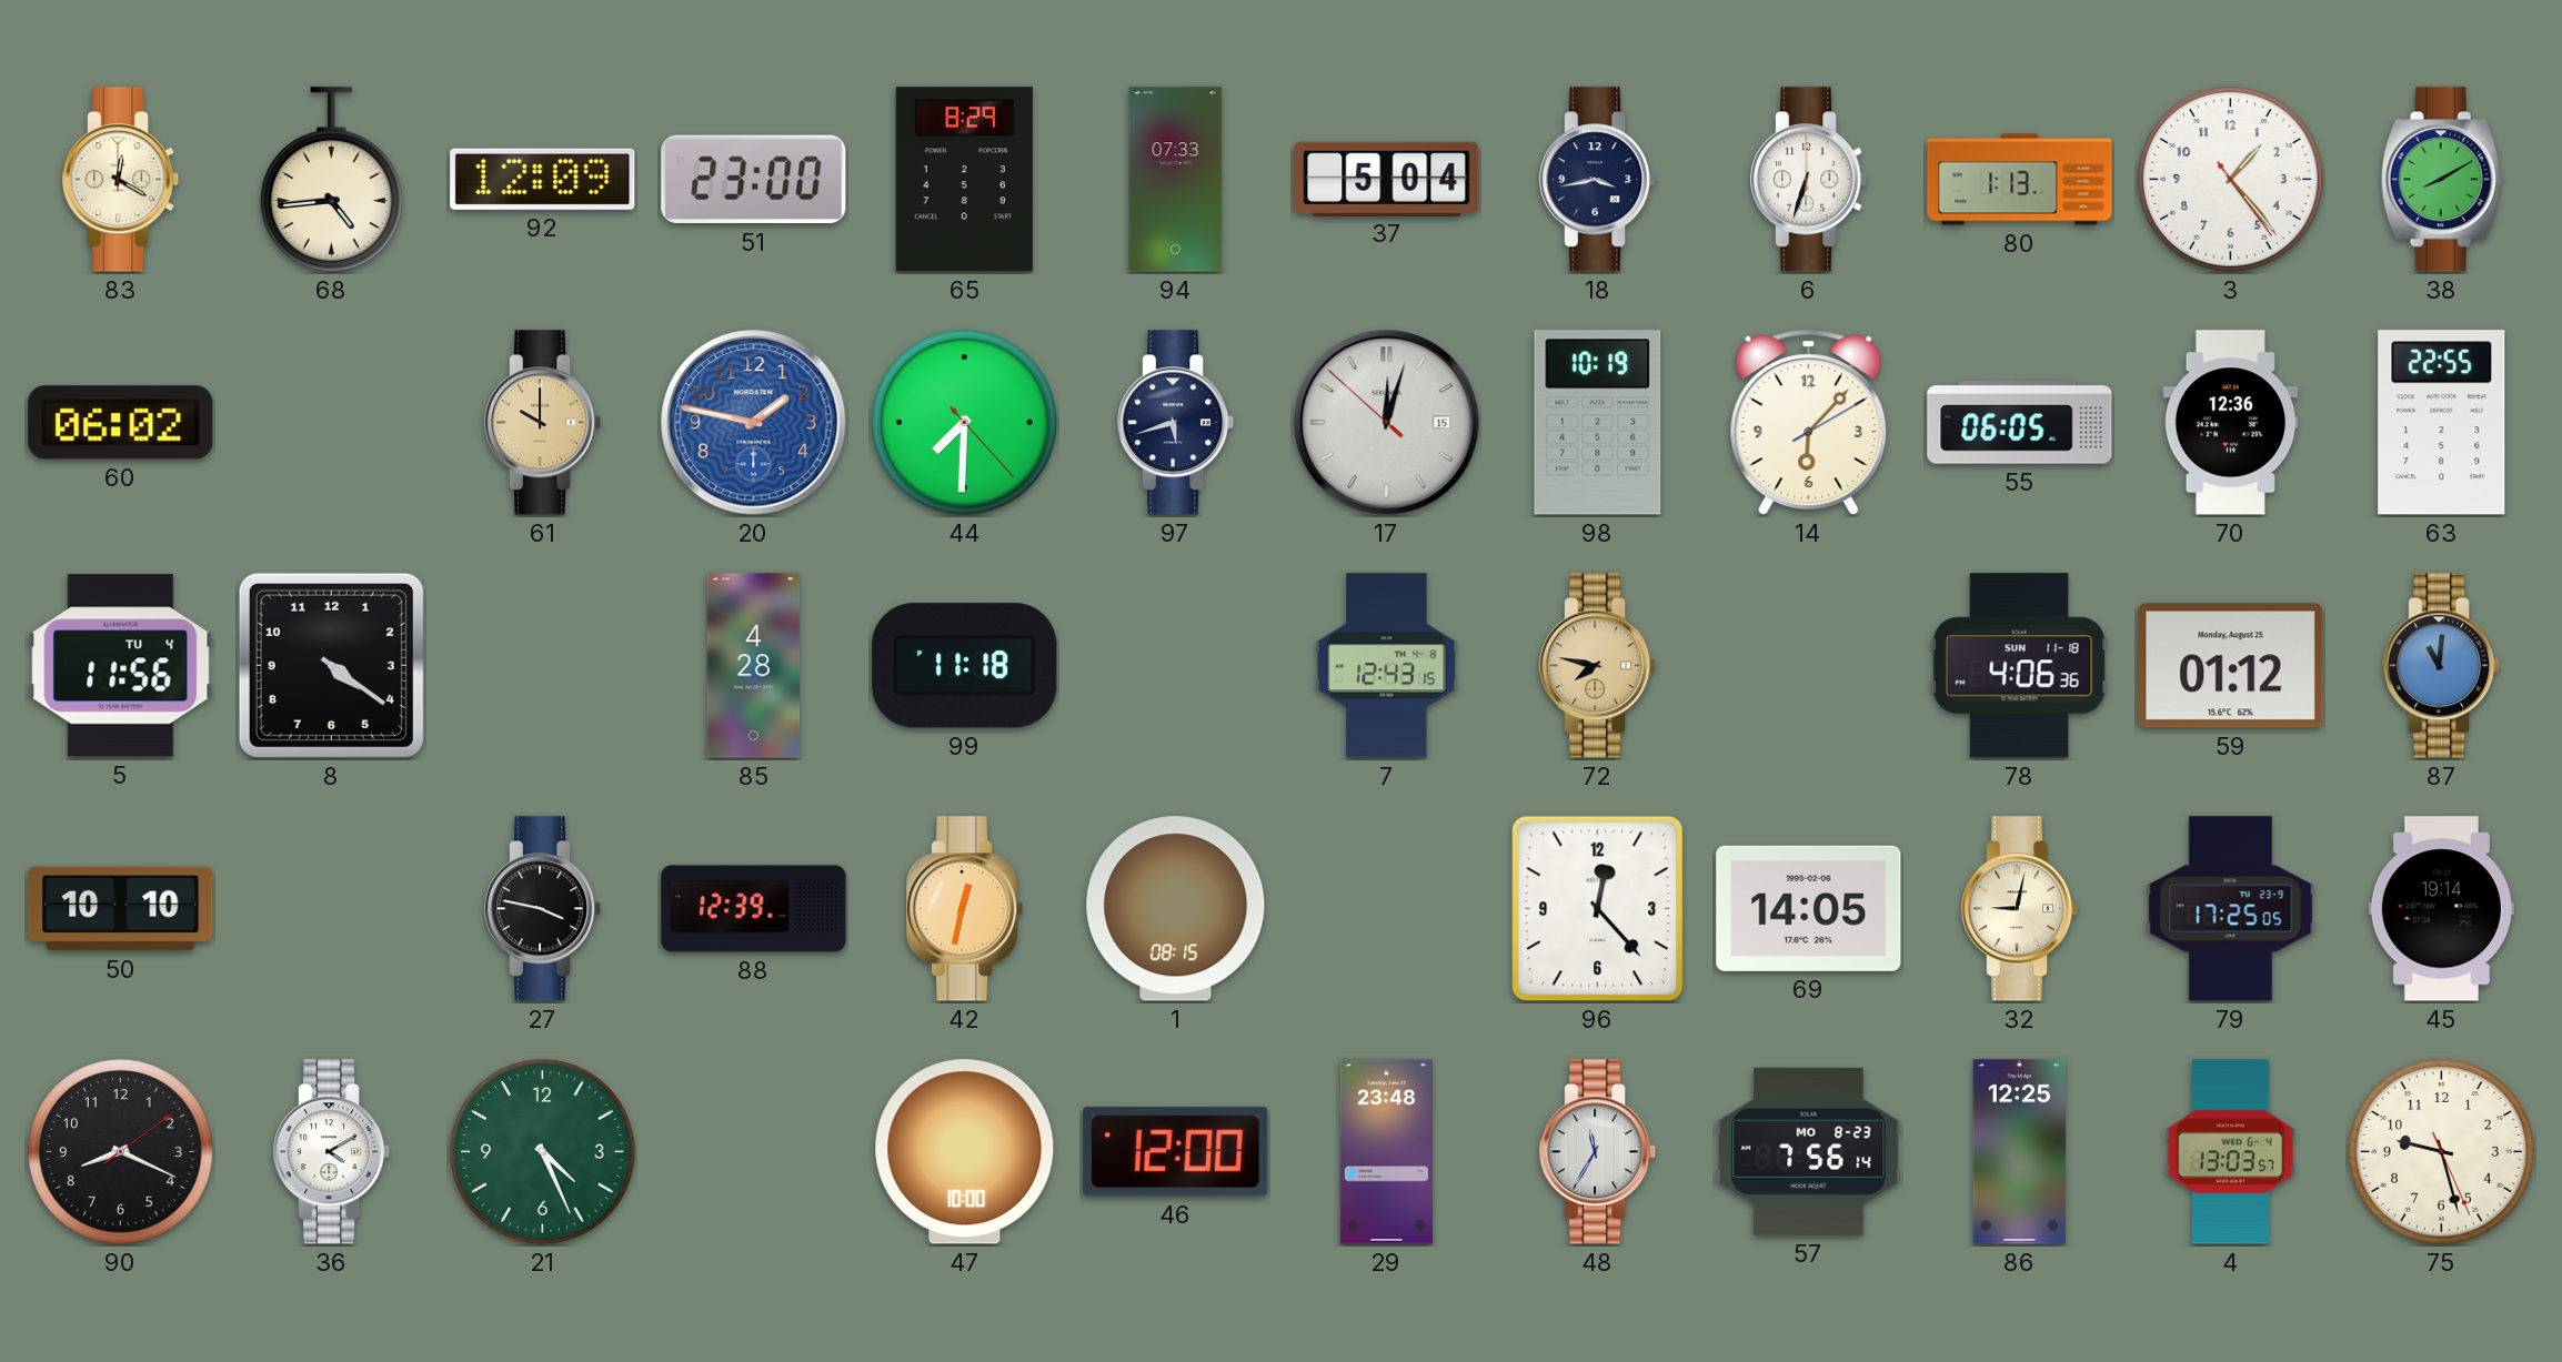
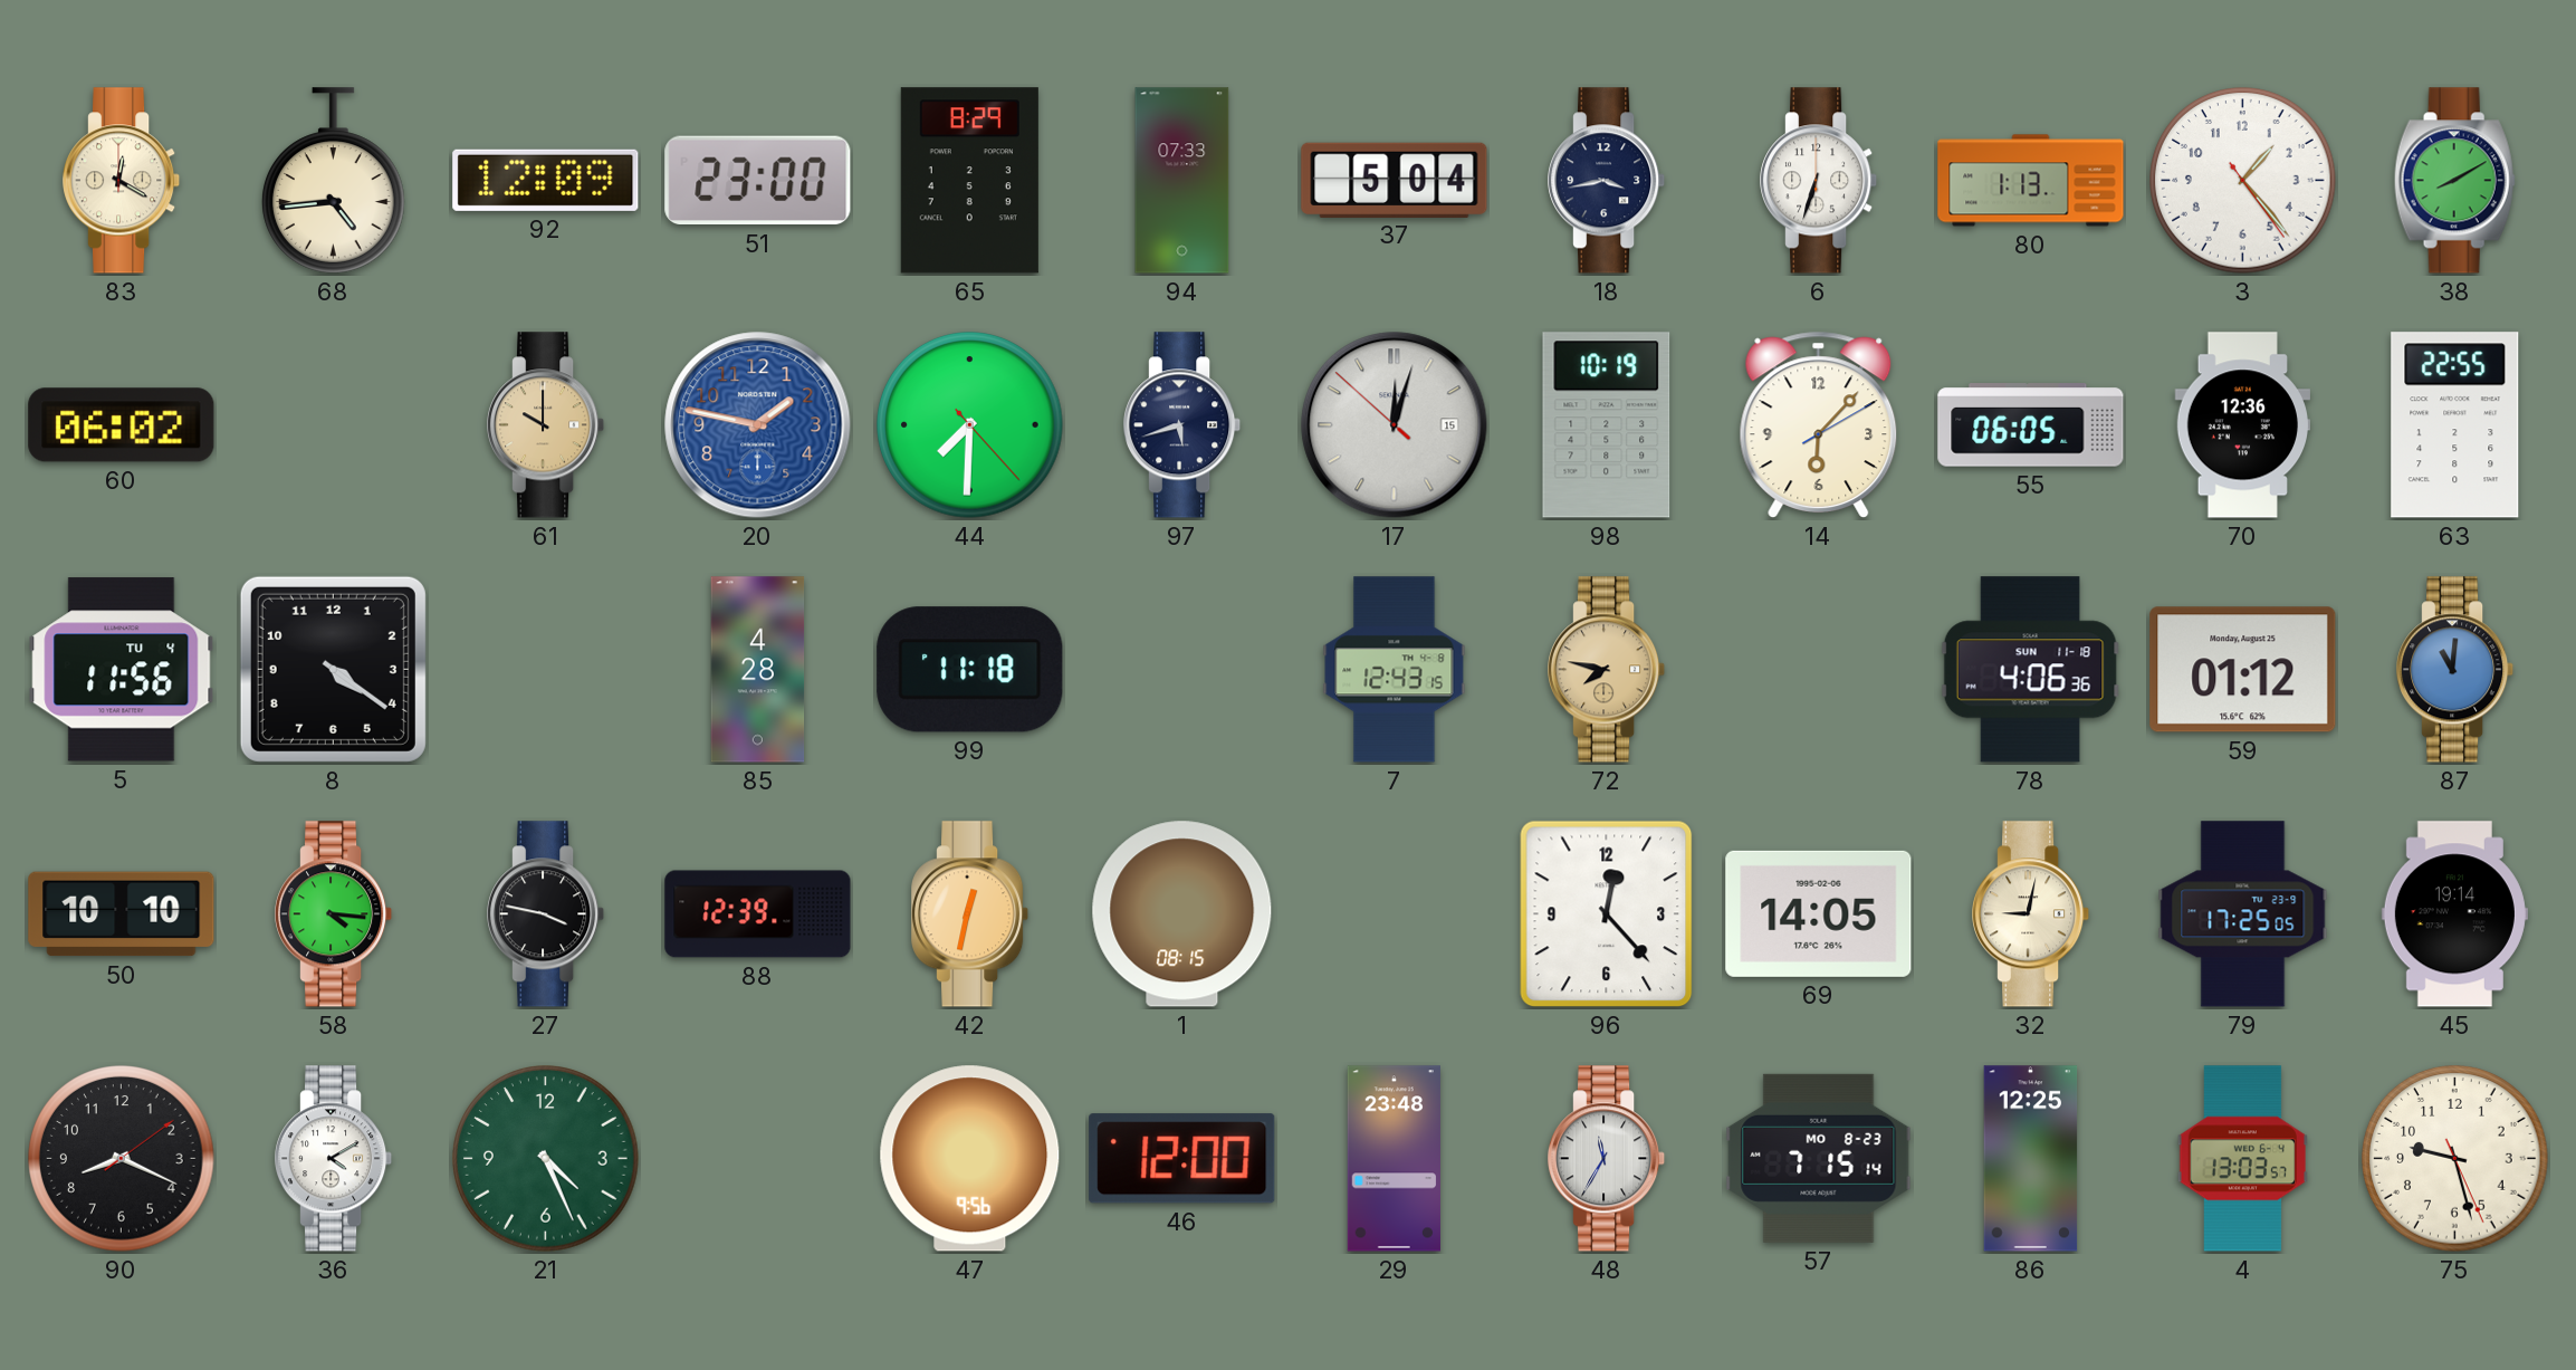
58: none -> 4:16 (335, 914)
47: 10:00 -> 9:56 (970, 1159)
57: 7:56 -> 7:15 (1819, 1158)
